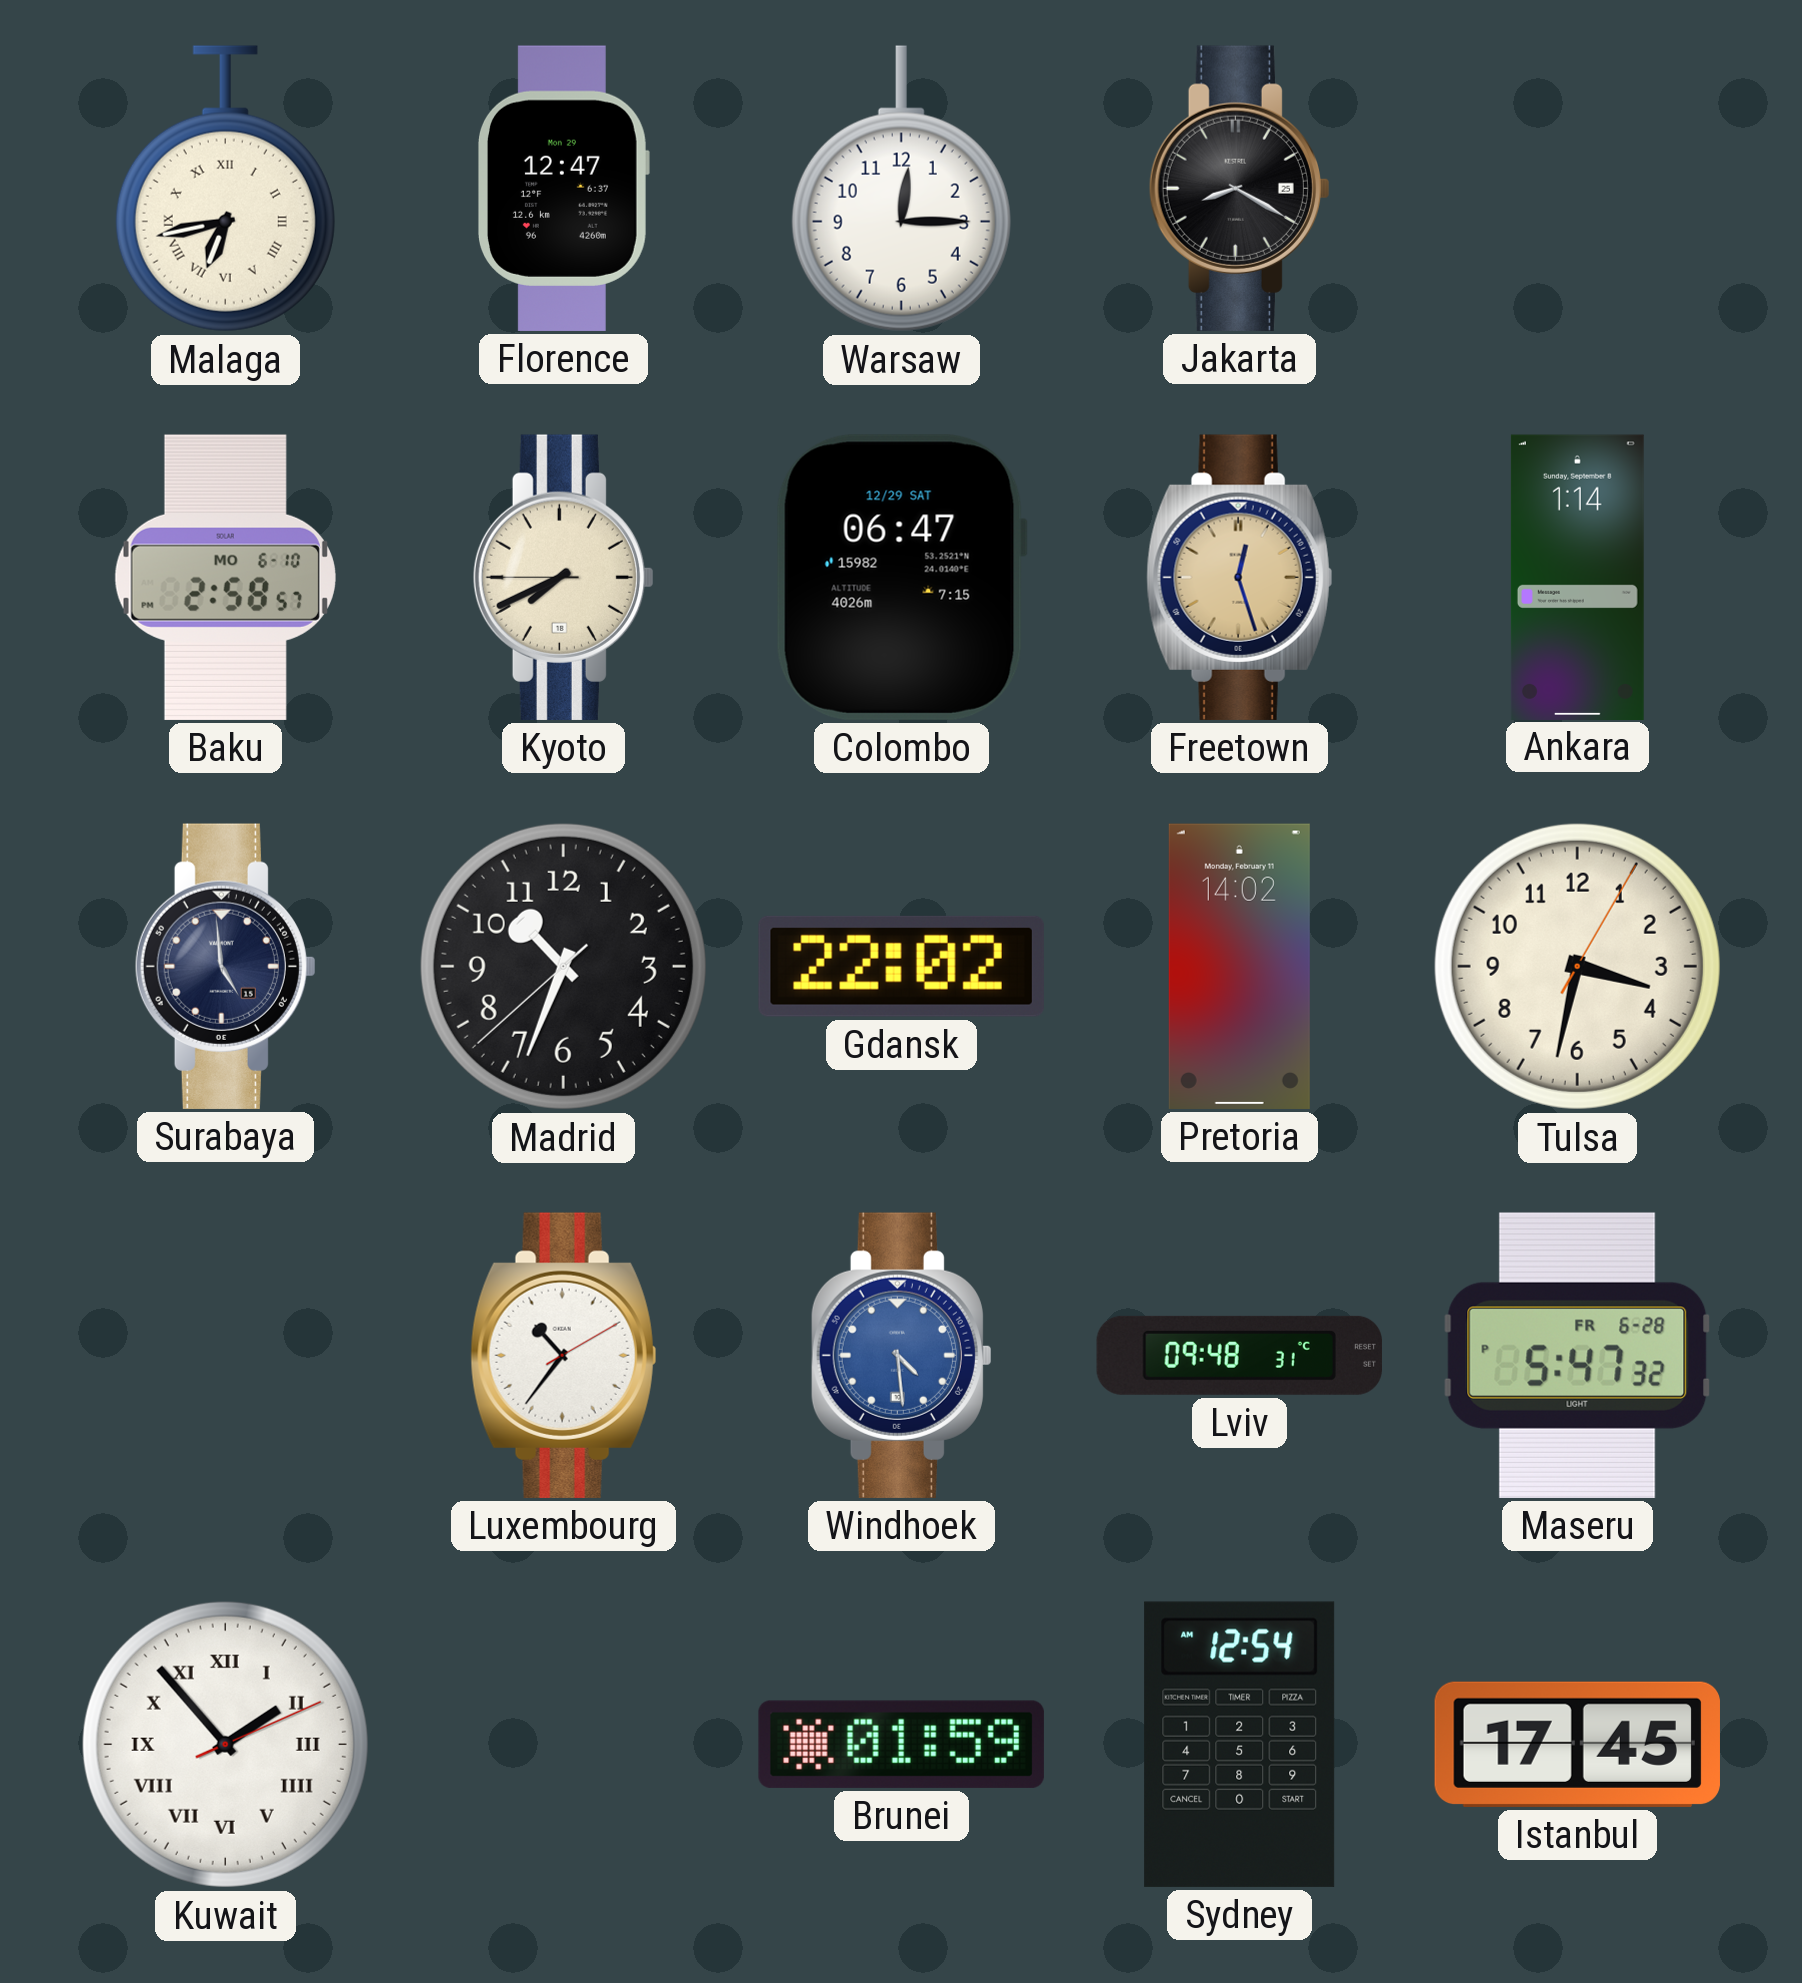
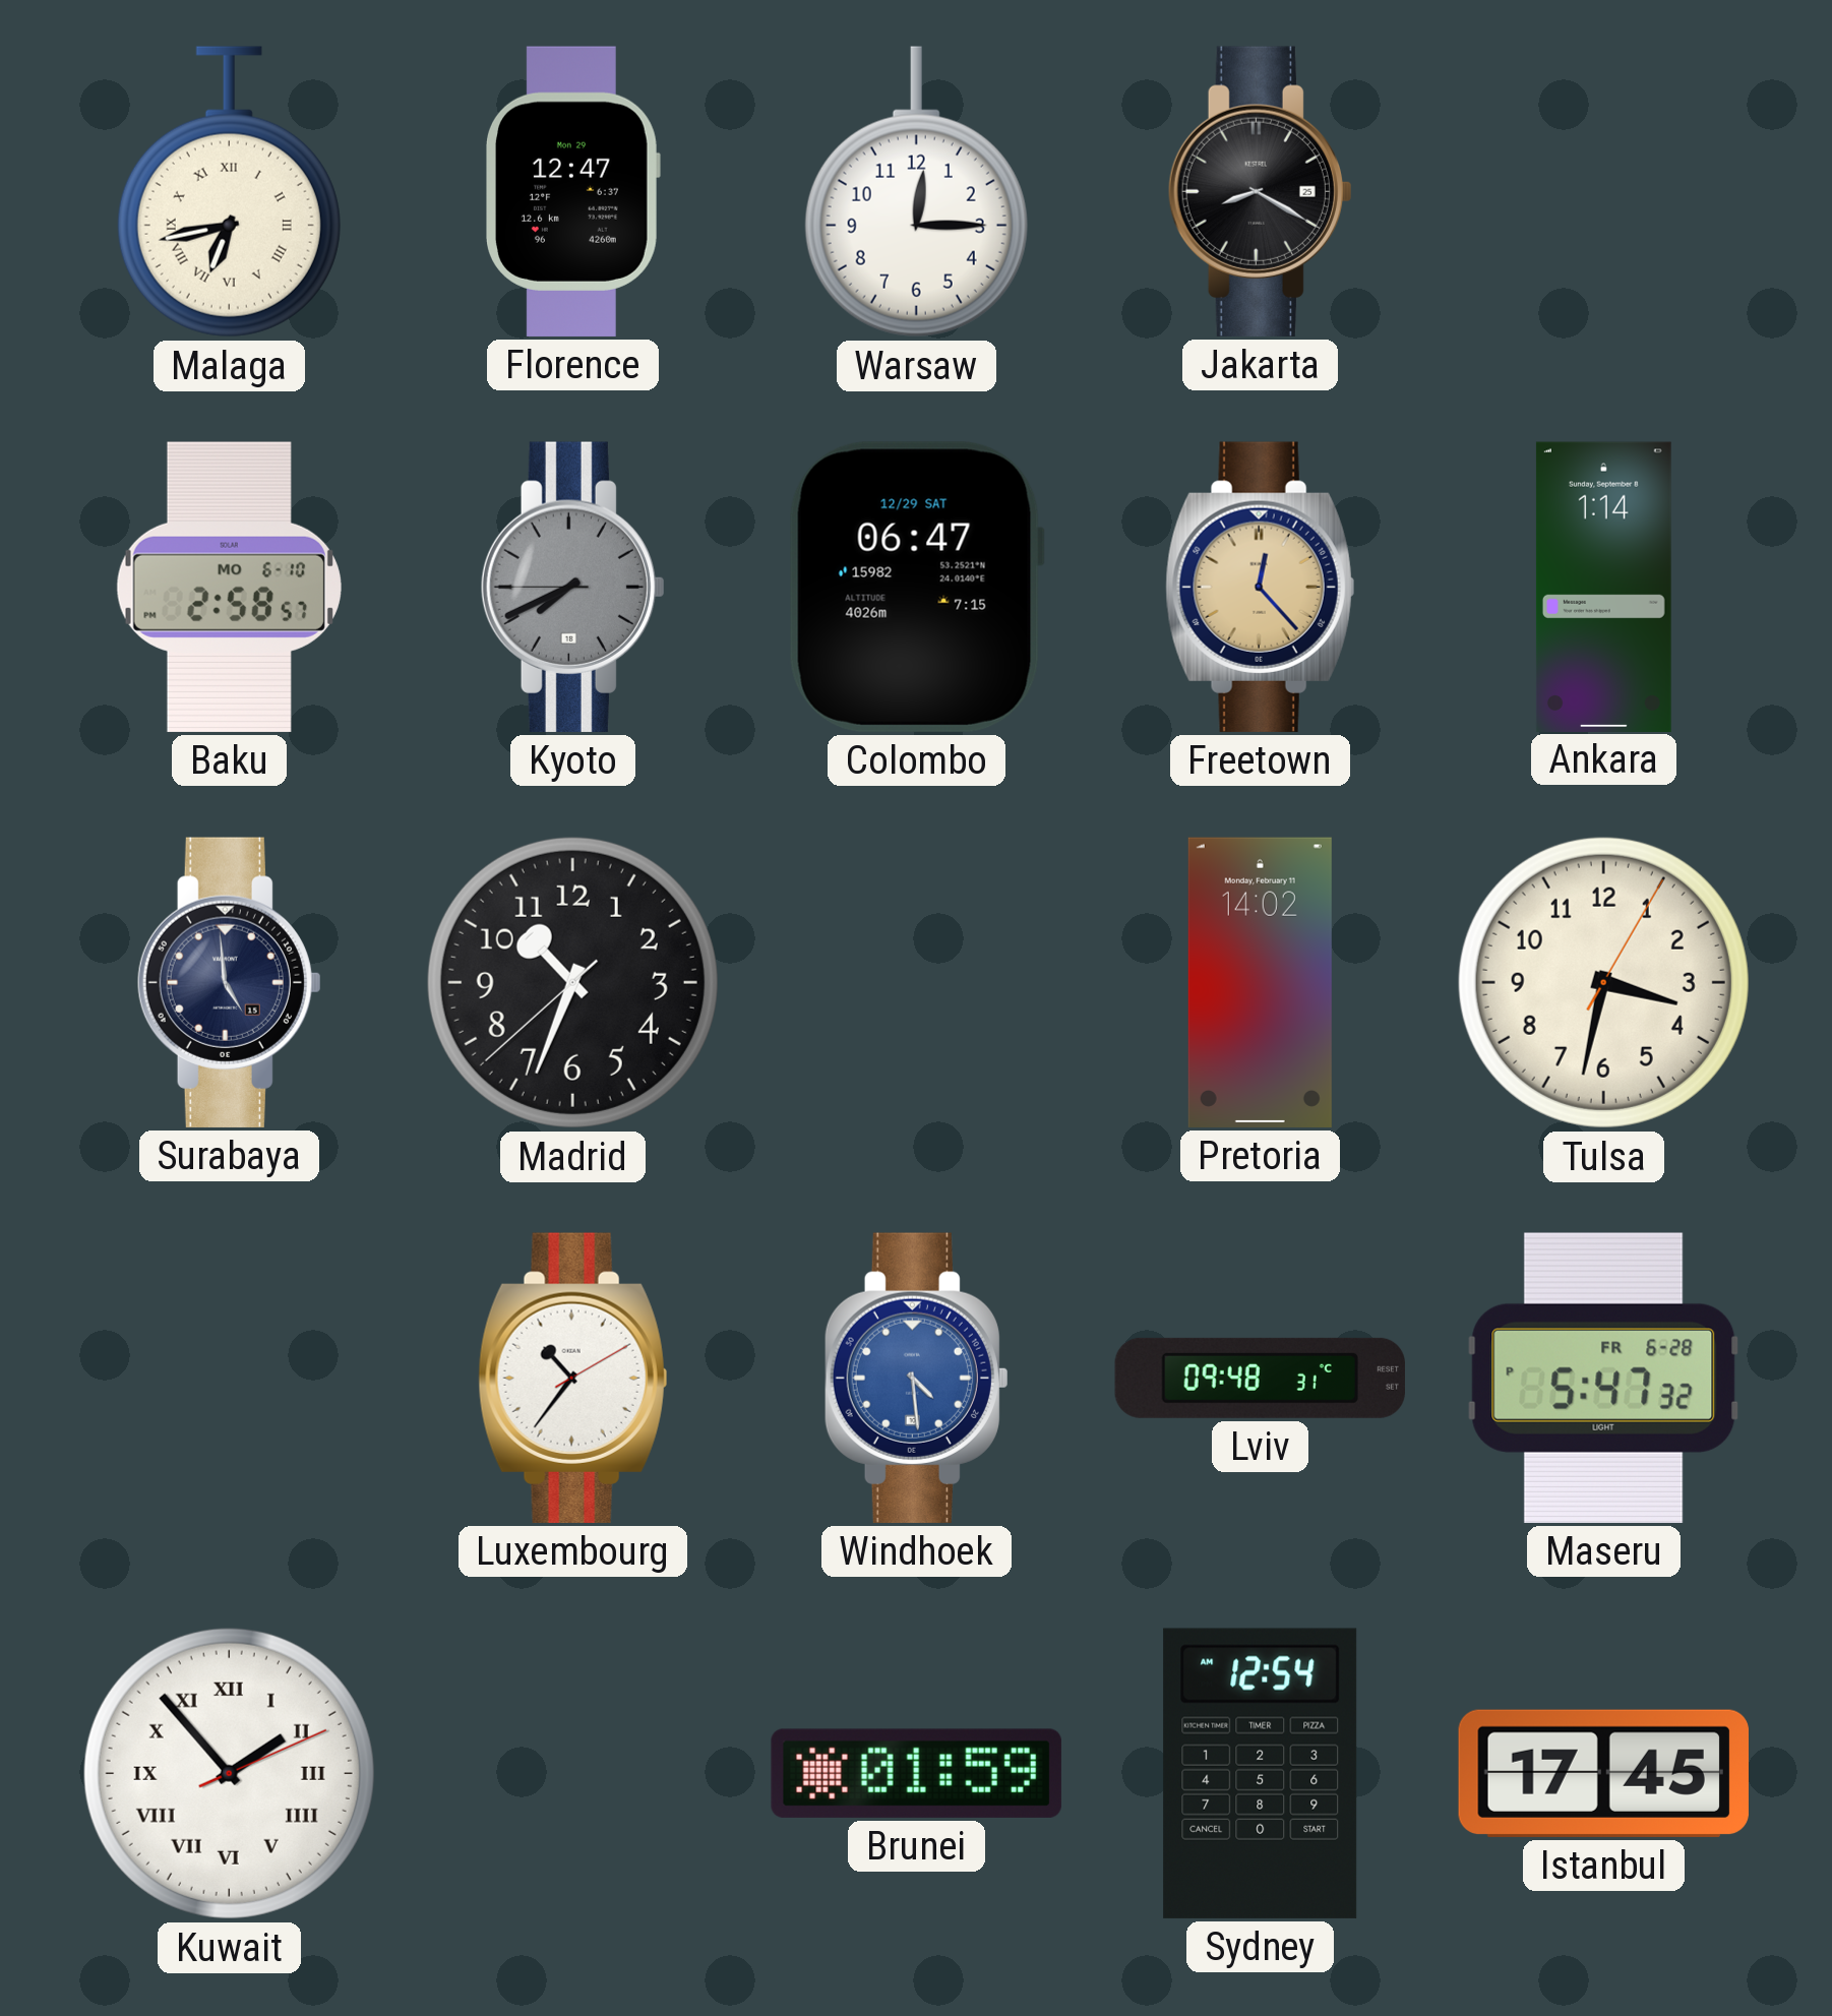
Kyoto dial: cream -> grey (572, 587)
Freetown: 12:27 -> 12:23 (1261, 587)
Gdansk: 22:02 -> none (901, 966)
